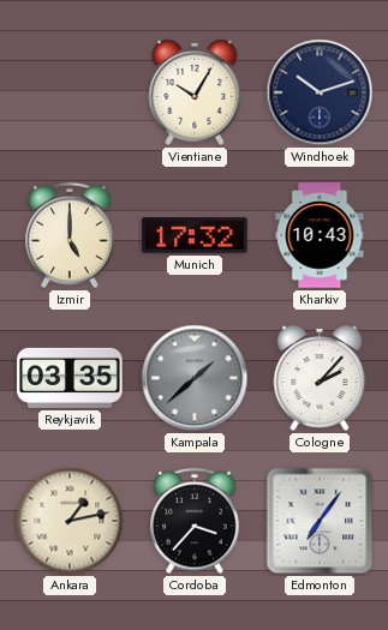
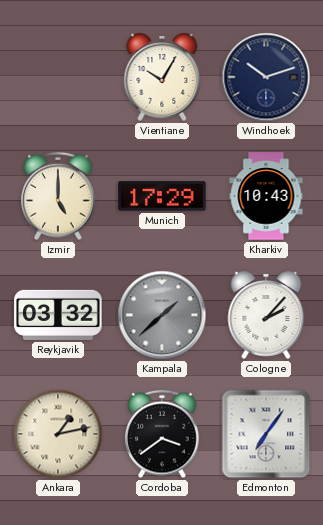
Munich: 17:32 -> 17:29 (162, 196)
Reykjavik: 03:35 -> 03:32 (58, 315)
Cordoba: 3:37 -> 3:39 (162, 434)
